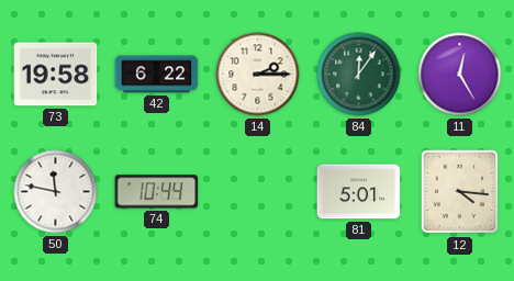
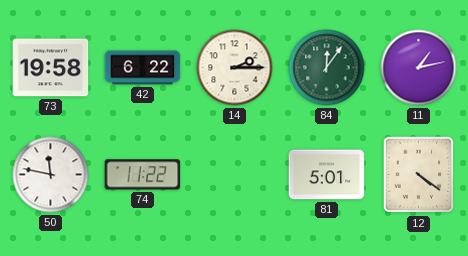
11: 12:25 -> 1:13 (419, 68)
74: 10:44 -> 11:22 (143, 175)
12: 4:16 -> 4:21 (419, 175)
